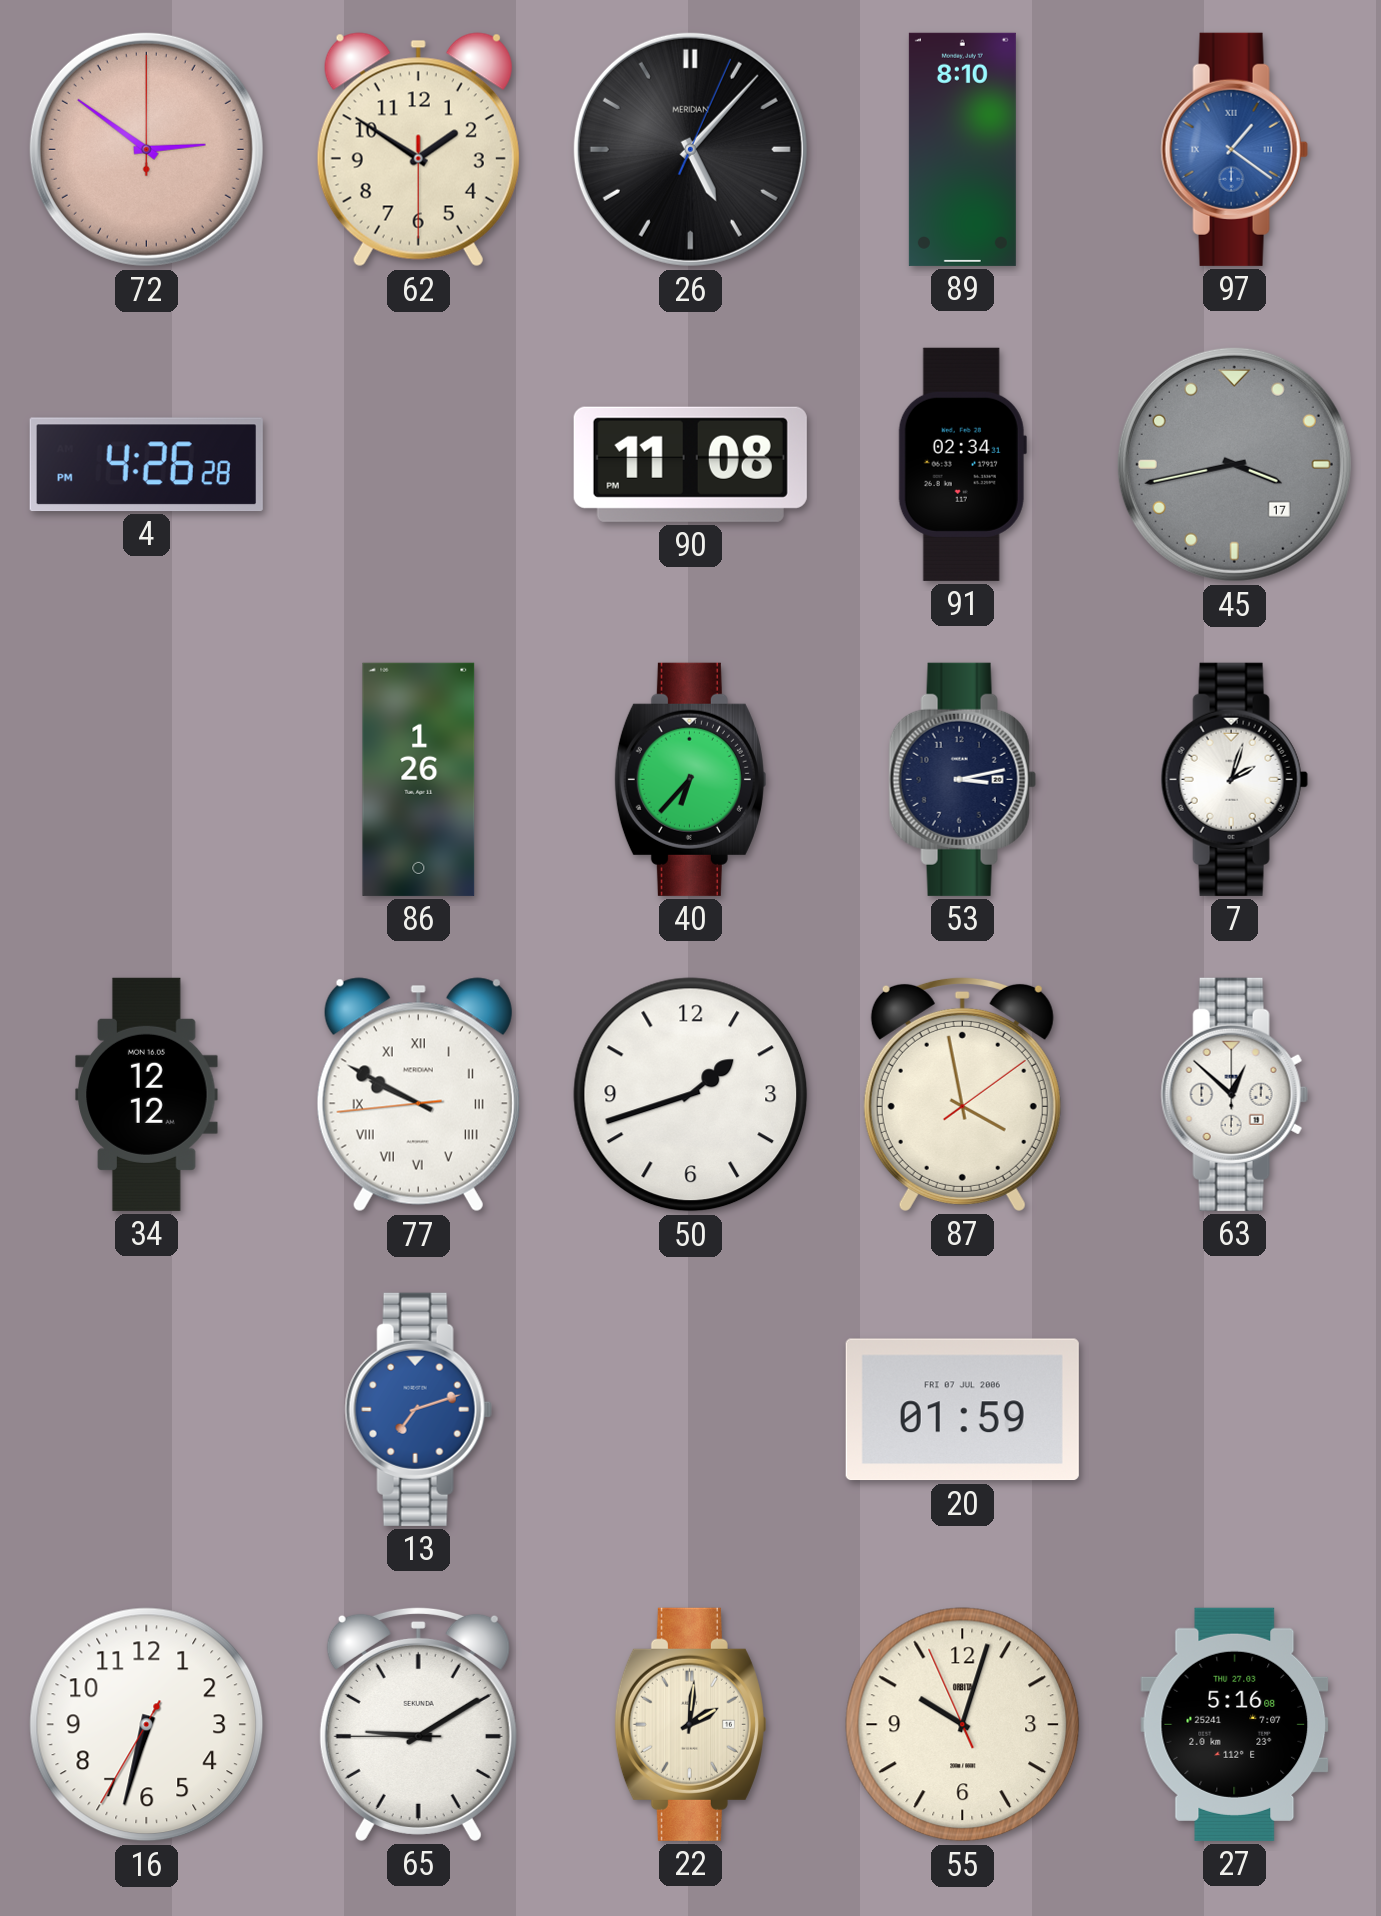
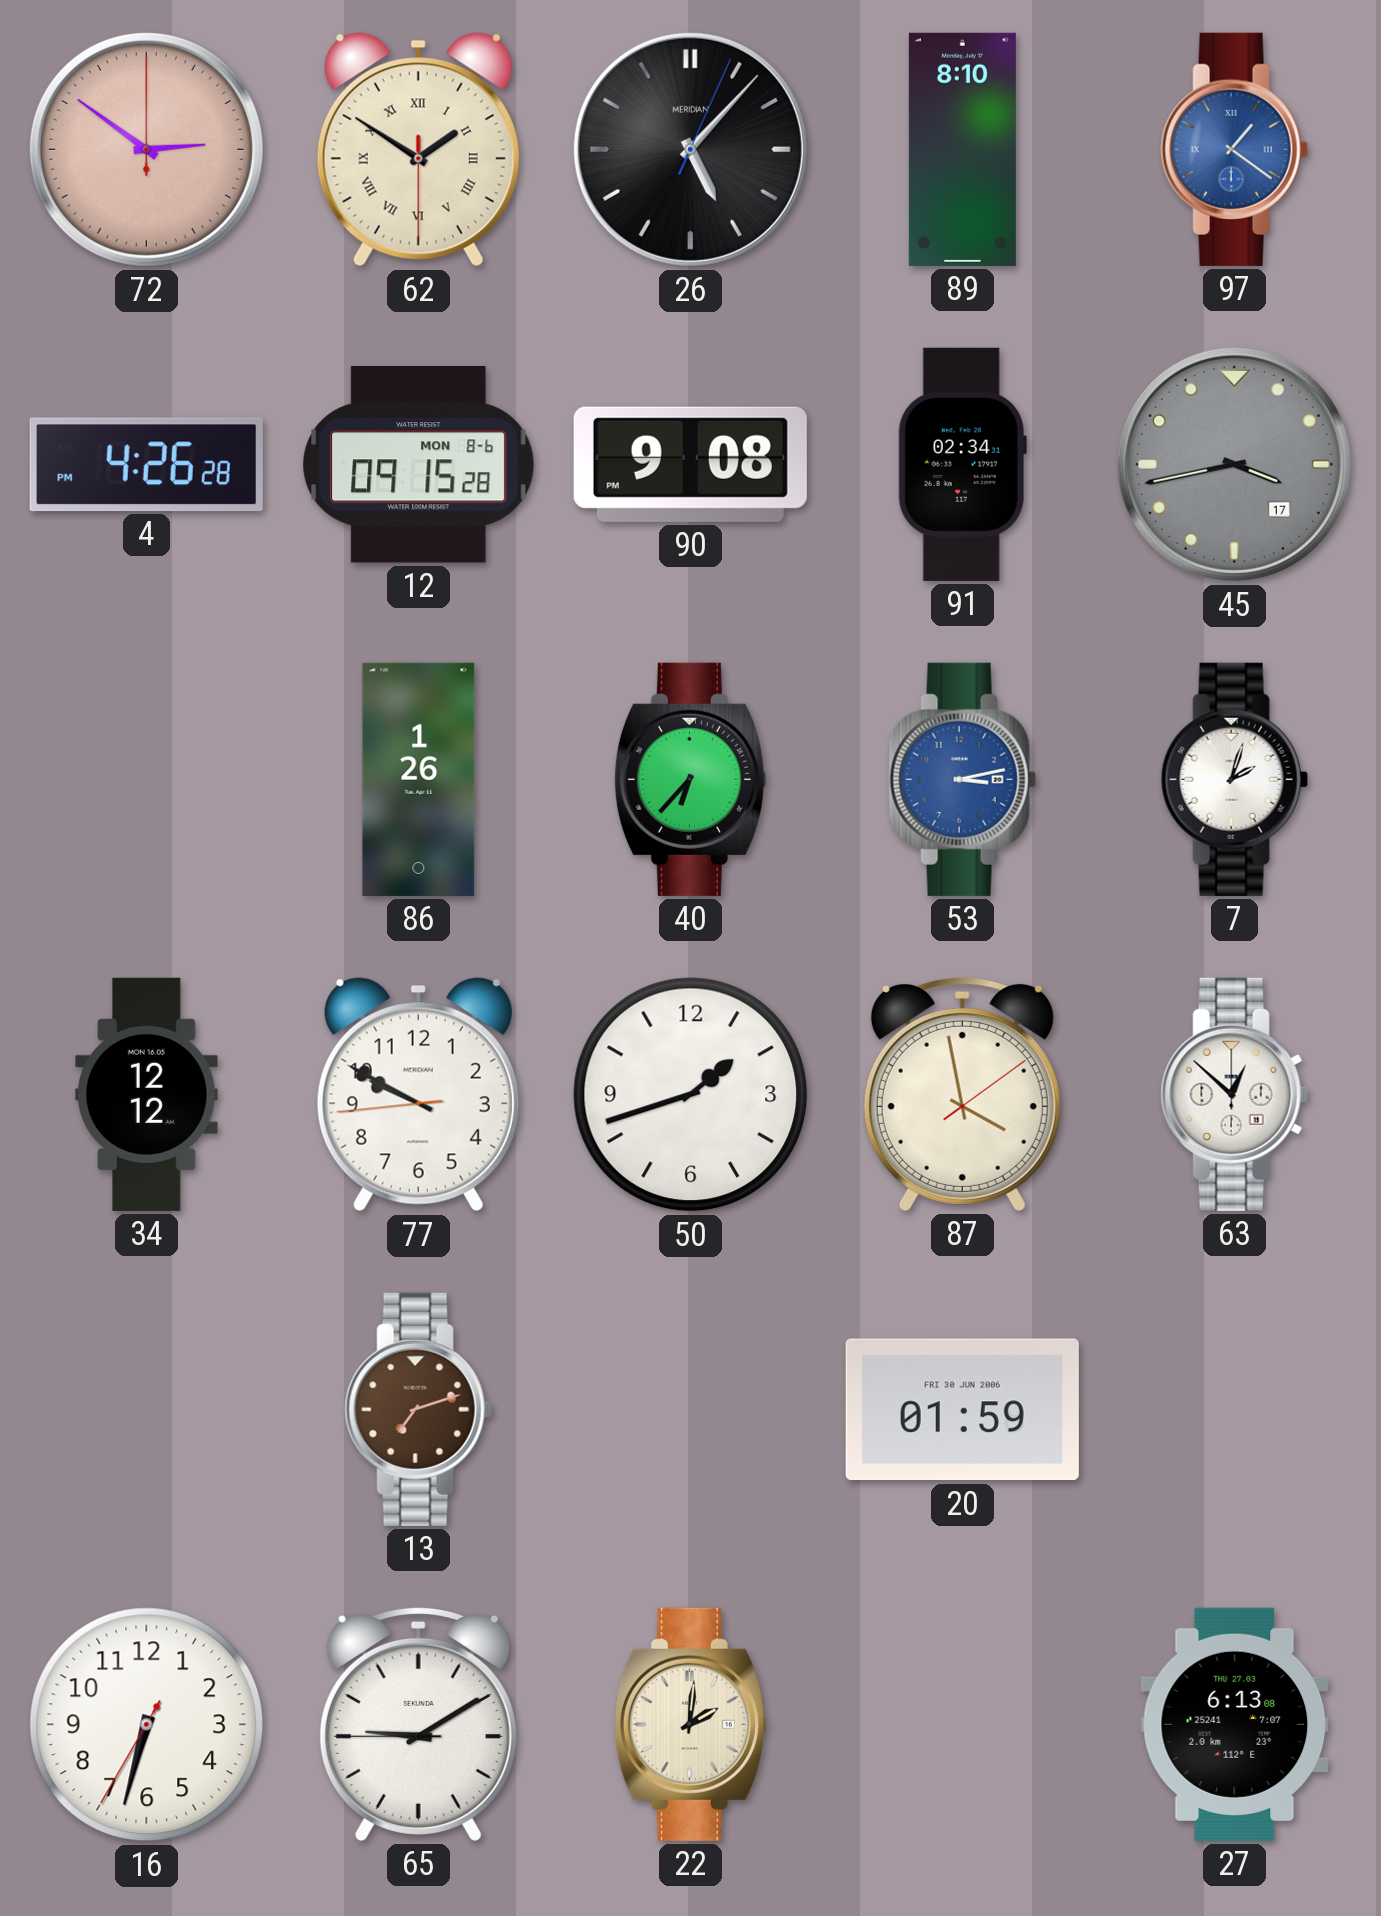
62 numerals: Arabic -> Roman (418, 150)
12: none -> 09:15 (419, 465)
90: 11:08 -> 9:08 (690, 464)
53 dial: navy -> blue (962, 779)
77 numerals: Roman -> Arabic (418, 1095)
13 dial: blue -> brown (418, 1409)
20 date: FRI 07 JUL 2006 -> FRI 30 JUN 2006 (962, 1410)
55: 10:02 -> none (963, 1725)
27: 5:16 -> 6:13 (1235, 1724)
